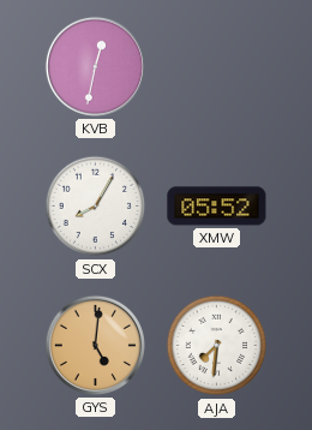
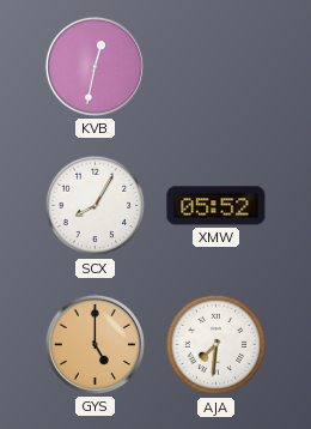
GYS: 5:01 -> 5:00 (94, 344)
